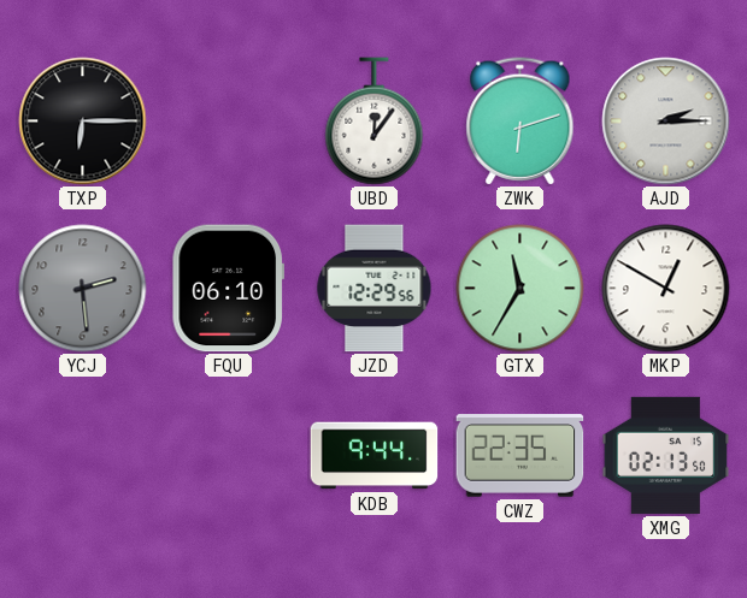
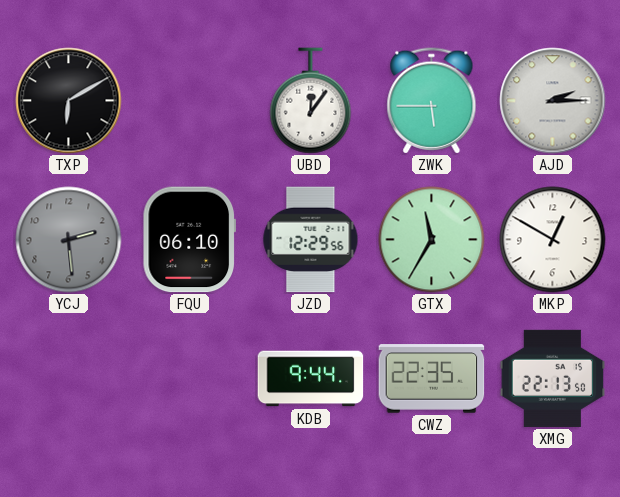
TXP: 6:15 -> 6:10 (69, 101)
ZWK: 6:12 -> 5:45 (432, 101)
XMG: 02:13 -> 22:13 (553, 378)
